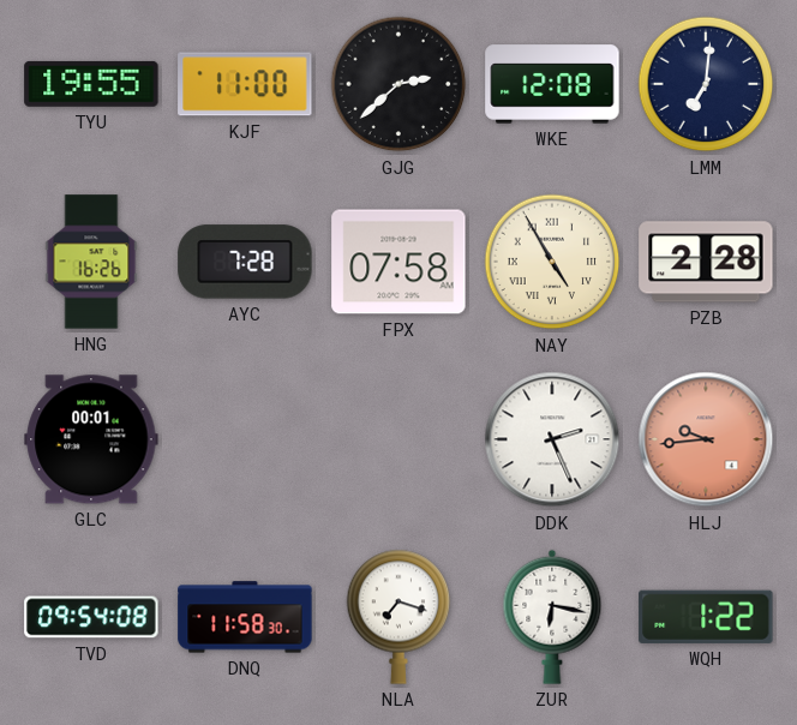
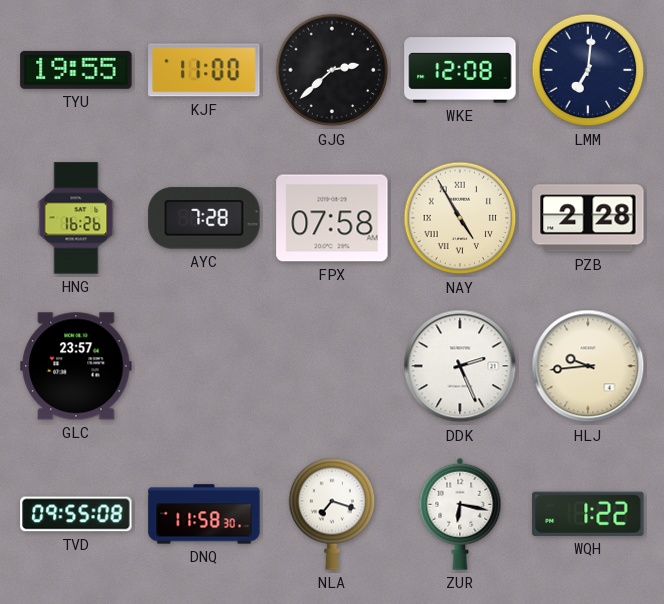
GLC: 00:01 -> 23:57 (76, 366)
HLJ dial: salmon -> cream (588, 366)
TVD: 09:54 -> 09:55 (76, 514)
